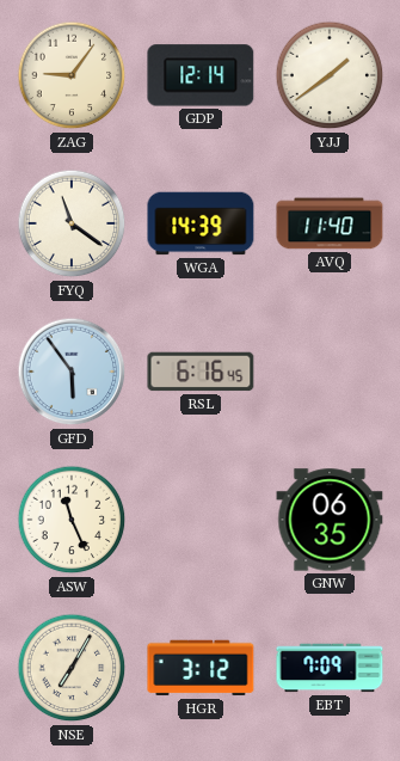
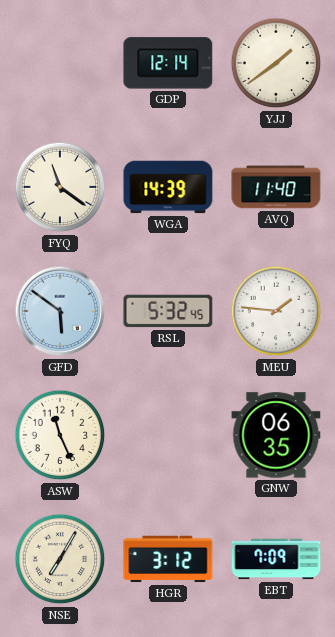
ZAG: 9:06 -> none (72, 75)
GFD: 5:54 -> 5:51 (60, 311)
RSL: 6:16 -> 5:32 (168, 311)
MEU: none -> 1:46 (276, 311)
